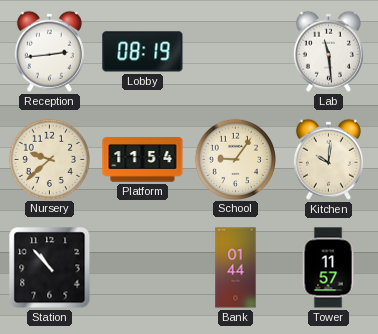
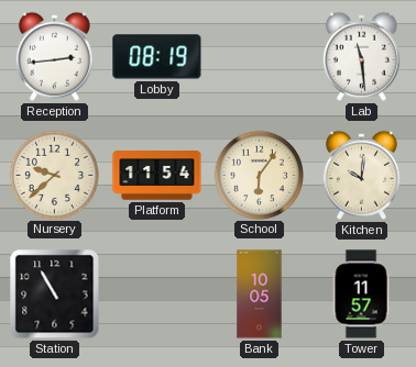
School: 9:06 -> 6:06 (259, 175)
Station: 10:53 -> 10:55 (55, 294)
Bank: 01:44 -> 10:05 (260, 294)
